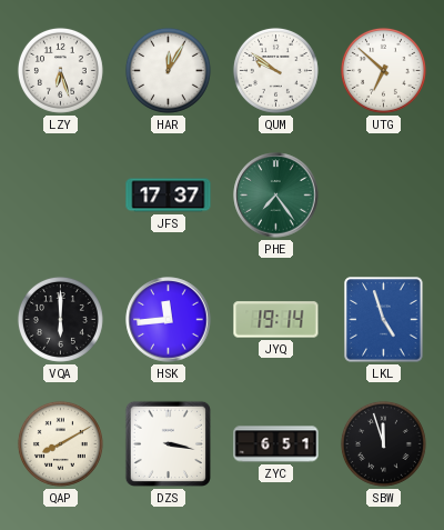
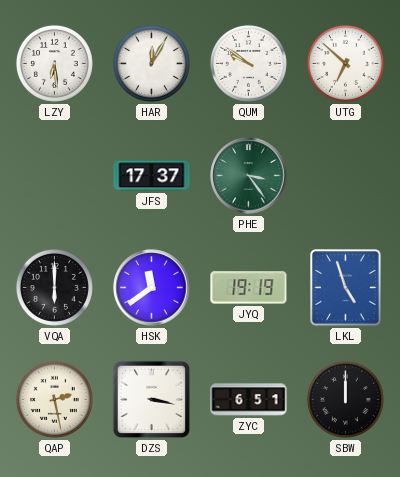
LZY: 6:27 -> 6:29 (54, 63)
PHE: 7:24 -> 3:24 (249, 176)
HSK: 11:44 -> 11:39 (152, 288)
JYQ: 19:14 -> 19:19 (249, 288)
QAP: 8:10 -> 2:28 (54, 399)
SBW: 11:57 -> 12:00 (345, 399)
